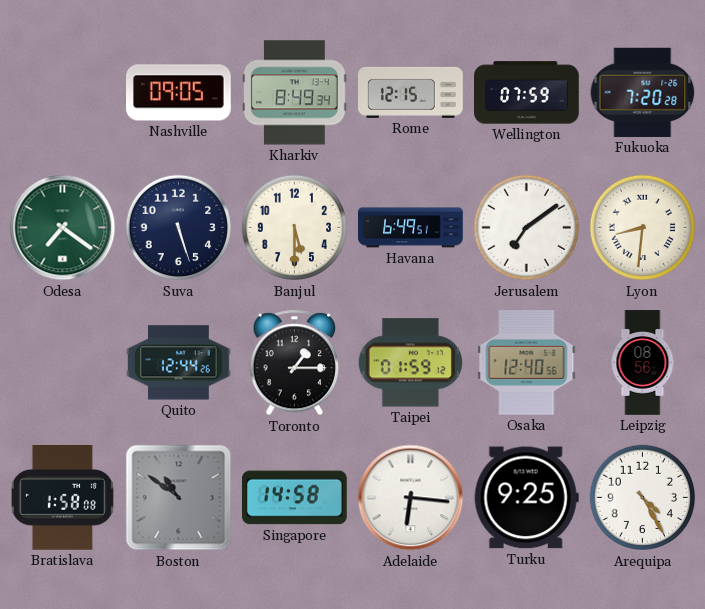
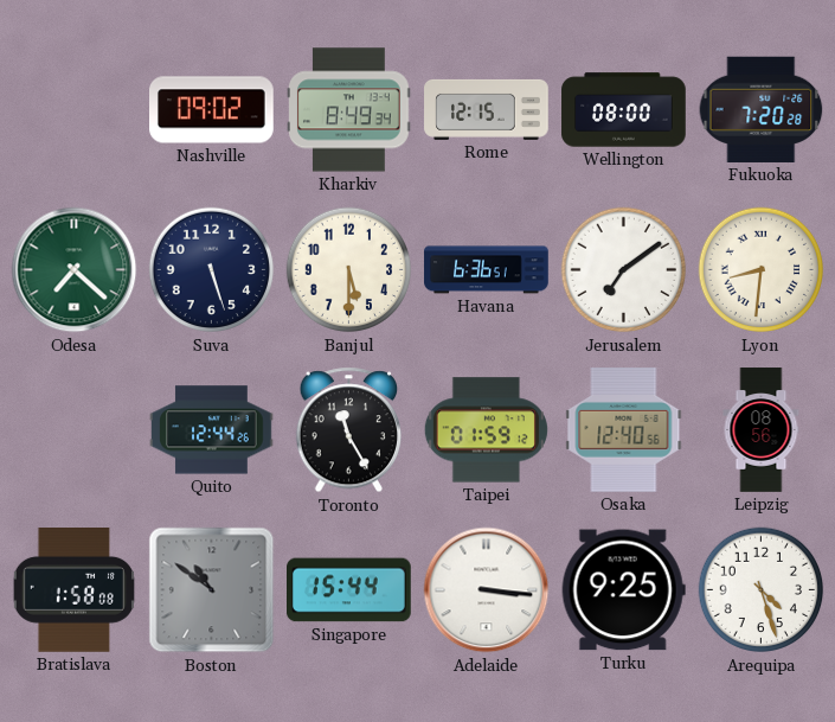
Nashville: 09:05 -> 09:02 (212, 110)
Wellington: 07:59 -> 08:00 (624, 110)
Odesa: 7:21 -> 7:22 (75, 270)
Havana: 6:49 -> 6:36 (487, 270)
Toronto: 1:15 -> 11:25 (348, 430)
Singapore: 14:58 -> 15:44 (349, 590)
Adelaide: 6:16 -> 3:16 (487, 590)
Arequipa: 4:25 -> 4:27 (762, 590)
